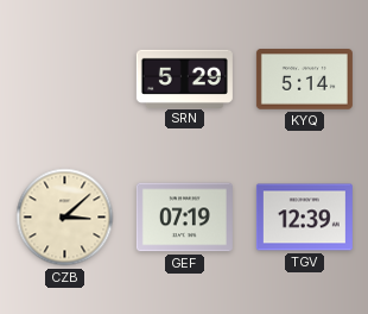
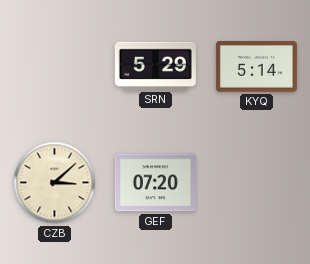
GEF: 07:19 -> 07:20 (155, 183)
TGV: 12:39 -> none (304, 218)
